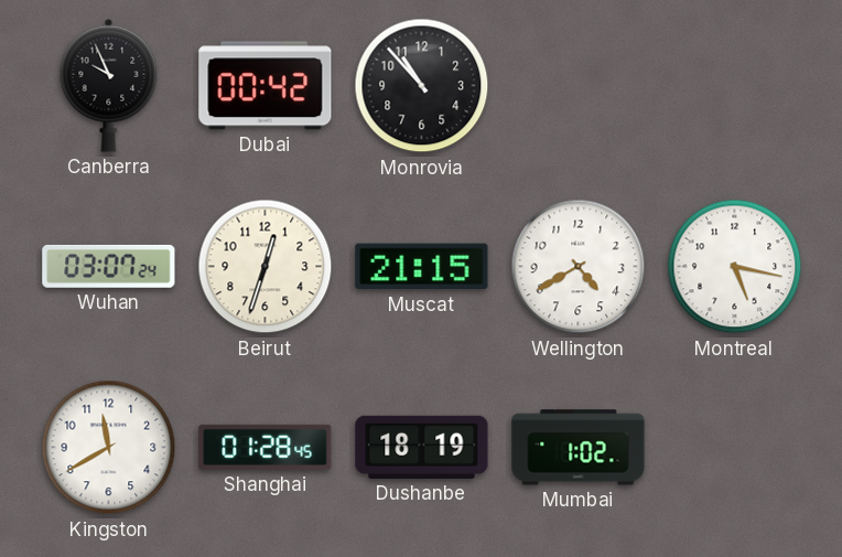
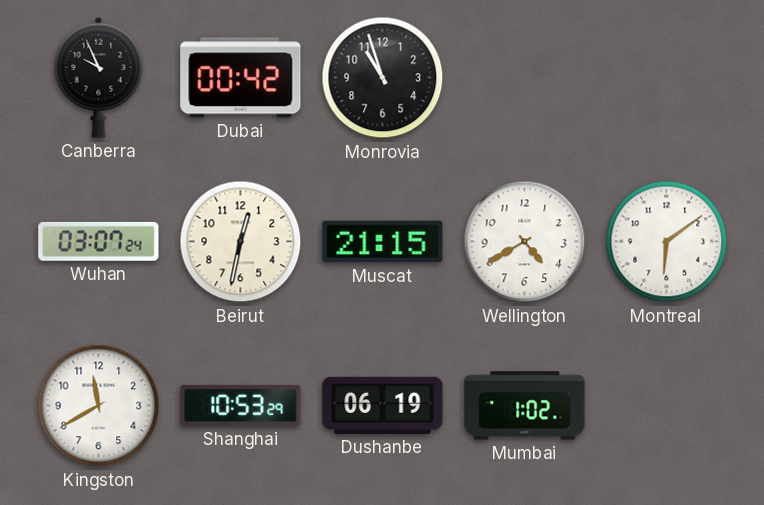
Monrovia: 10:53 -> 10:57 (383, 78)
Beirut: 12:33 -> 12:32 (241, 242)
Montreal: 5:17 -> 6:09 (667, 242)
Shanghai: 01:28 -> 10:53 (241, 405)
Dushanbe: 18:19 -> 06:19 (383, 405)
